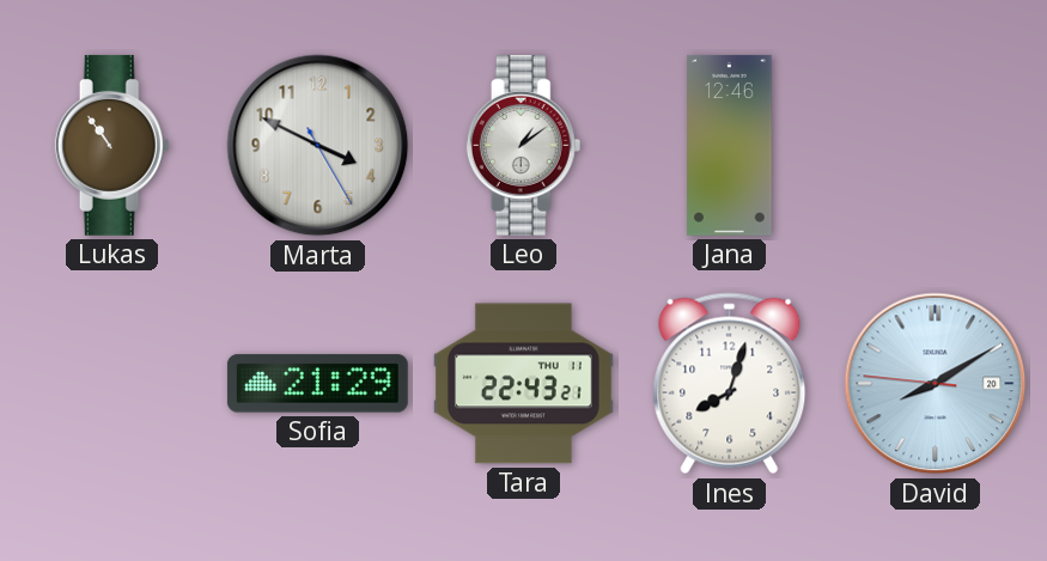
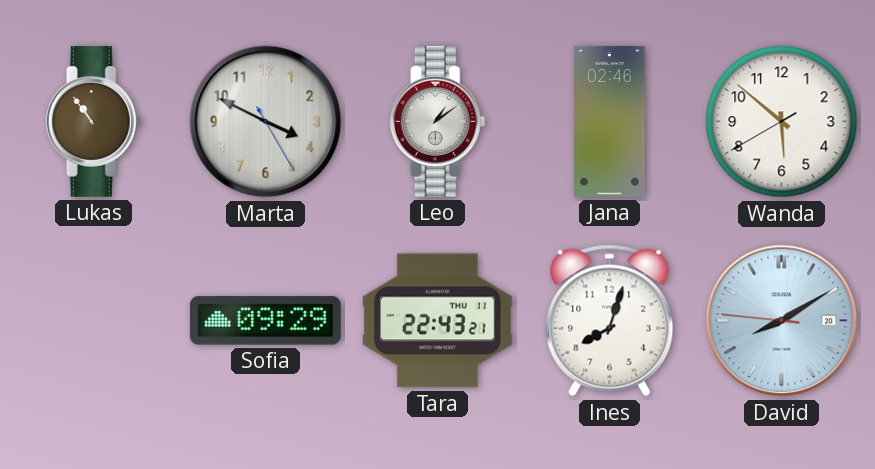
Jana: 12:46 -> 02:46 (610, 122)
Wanda: none -> 5:51 (782, 122)
Sofia: 21:29 -> 09:29 (265, 321)
